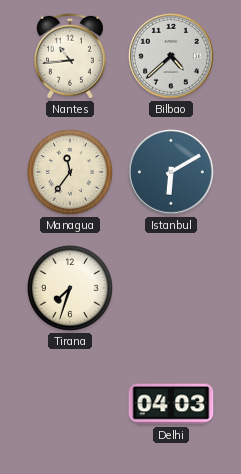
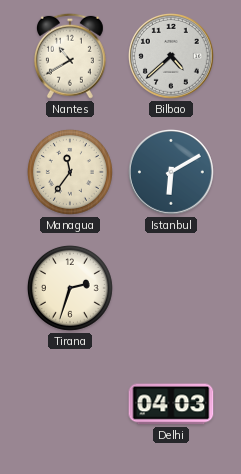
Nantes: 10:44 -> 10:40 (70, 56)
Tirana: 7:33 -> 2:33 (70, 288)
